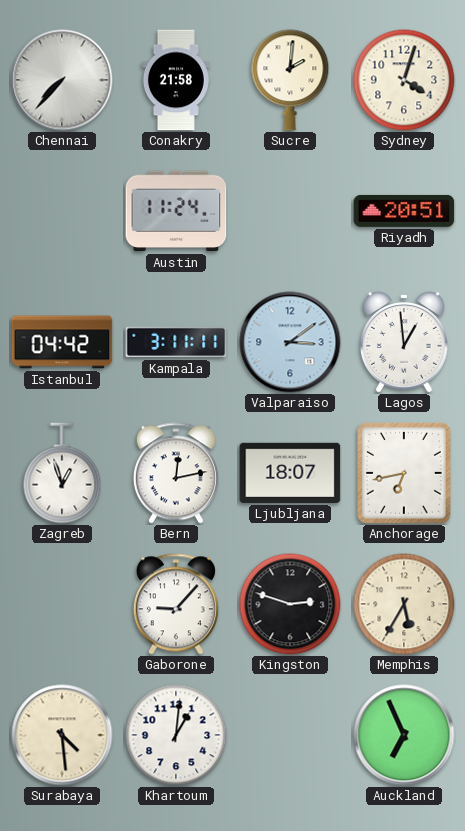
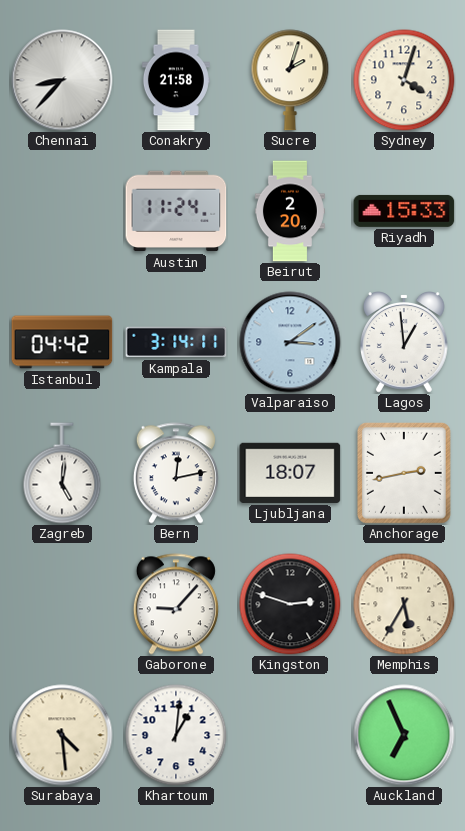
Chennai: 7:37 -> 8:37 (62, 80)
Sucre: 2:01 -> 2:03 (290, 80)
Beirut: none -> 2:20 (290, 211)
Riyadh: 20:51 -> 15:33 (404, 211)
Kampala: 3:11 -> 3:14 (176, 342)
Zagreb: 12:57 -> 5:01 (62, 473)
Anchorage: 6:43 -> 2:43 (404, 473)
